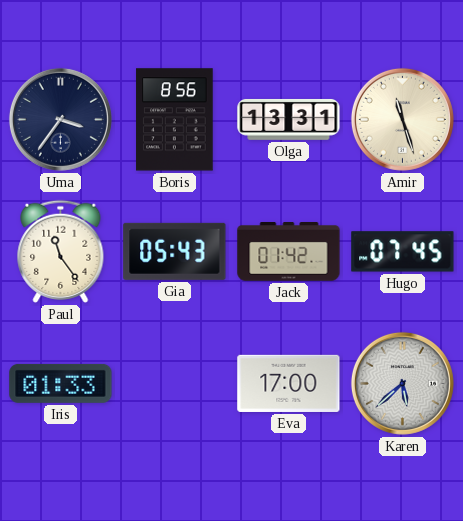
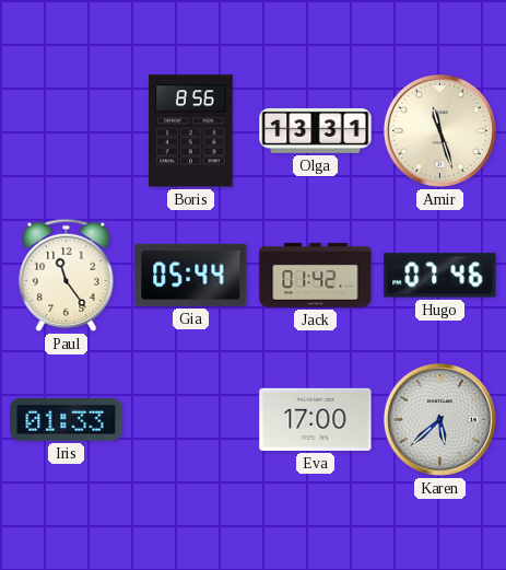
Uma: 3:36 -> none (60, 119)
Gia: 05:43 -> 05:44 (191, 275)
Hugo: 07:45 -> 07:46 (440, 276)
